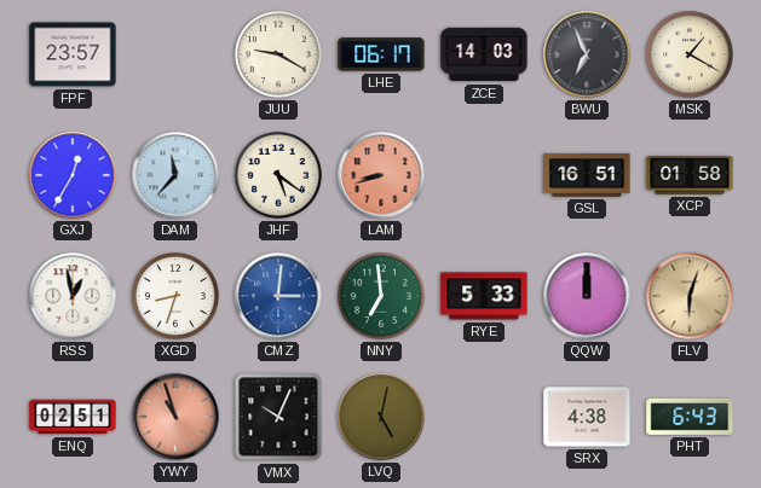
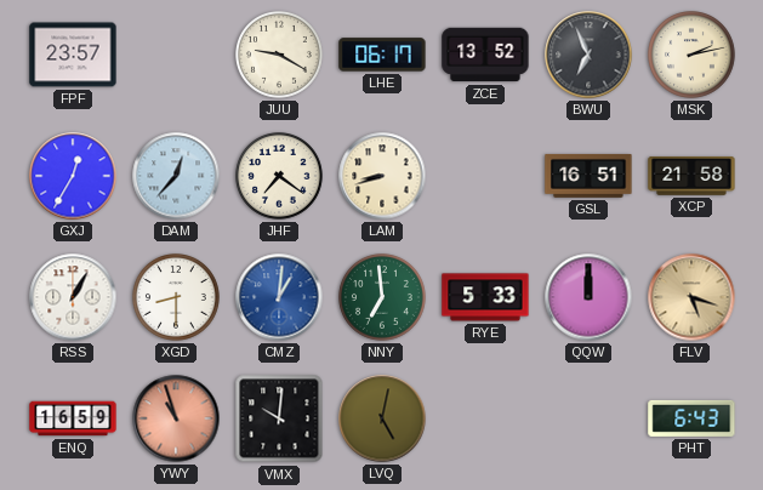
ZCE: 14:03 -> 13:52 (485, 55)
MSK: 1:20 -> 2:13 (693, 56)
DAM: 11:37 -> 12:37 (176, 176)
JHF: 5:21 -> 7:21 (280, 177)
LAM dial: salmon -> cream (382, 176)
XCP: 01:58 -> 21:58 (691, 177)
RSS: 12:58 -> 1:05 (73, 297)
XGD: 8:33 -> 8:30 (177, 298)
CMZ: 3:01 -> 1:01 (279, 297)
FLV: 6:03 -> 5:18 (691, 297)
ENQ: 02:51 -> 16:59 (73, 418)
VMX: 10:04 -> 10:01 (279, 418)
SRX: 4:38 -> none (587, 417)
